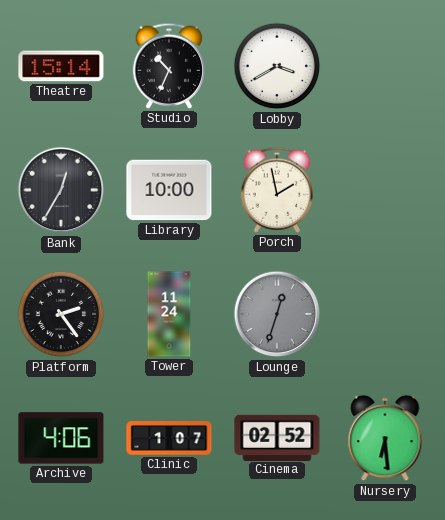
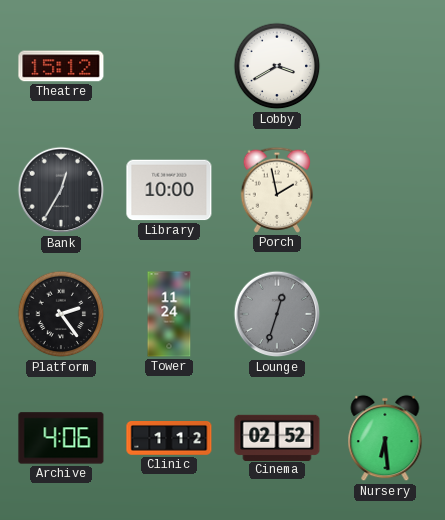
Theatre: 15:14 -> 15:12 (61, 66)
Studio: 10:34 -> none (168, 66)
Clinic: 1:07 -> 1:12 (169, 439)
